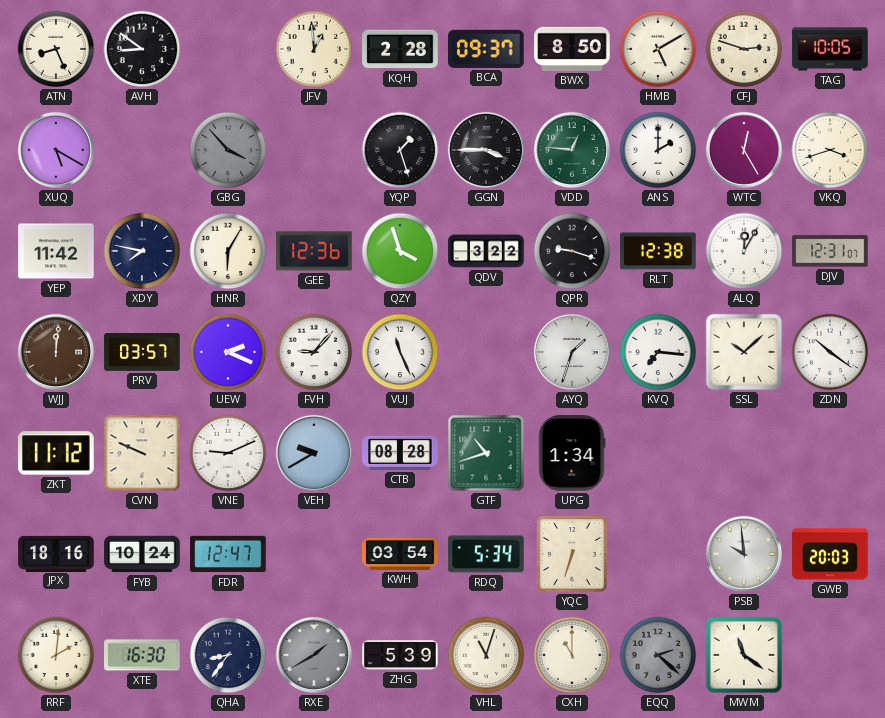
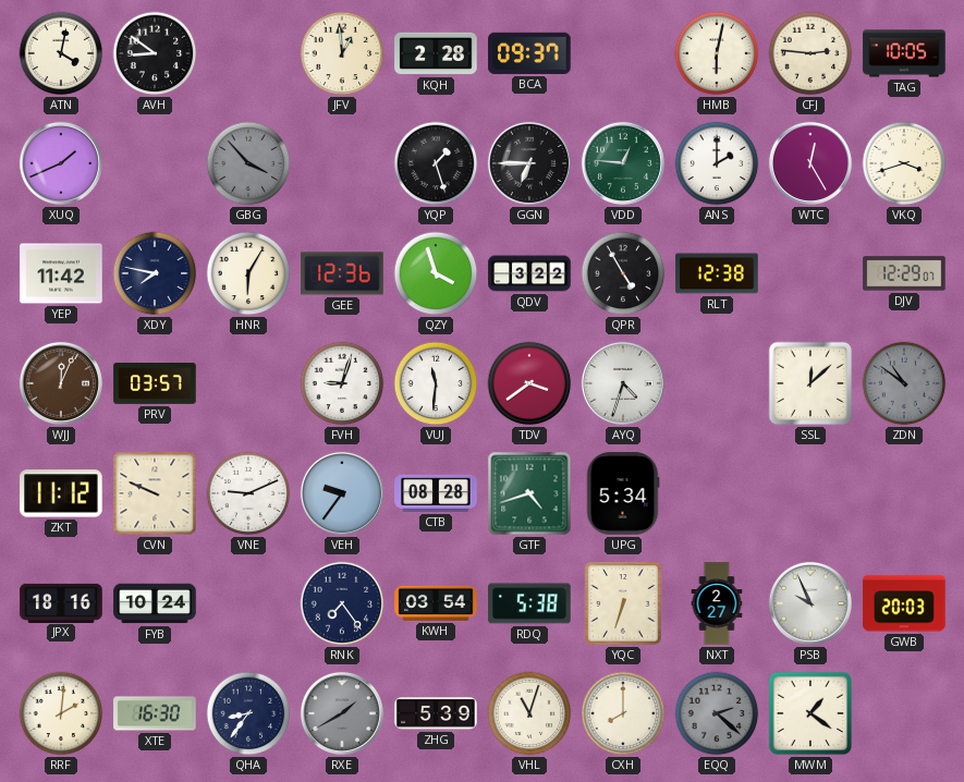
ATN: 8:26 -> 4:02 (61, 53)
BWX: 8:50 -> none (572, 49)
HMB: 5:10 -> 6:02 (717, 53)
CFJ: 2:48 -> 2:46 (810, 53)
XUQ: 5:20 -> 1:41 (61, 163)
GGN: 3:45 -> 6:45 (529, 163)
QPR: 9:18 -> 4:55 (623, 273)
ALQ: 12:05 -> none (744, 251)
DJV: 12:31 -> 12:29 (904, 273)
WJJ: 12:01 -> 12:04 (61, 383)
UEW: 2:19 -> none (228, 352)
FVH: 9:07 -> 9:03 (342, 383)
VUJ: 11:26 -> 11:31 (436, 383)
TDV: none -> 3:39 (529, 383)
AYQ: 1:33 -> 4:33 (623, 383)
KVQ: 7:16 -> none (658, 352)
SSL: 10:08 -> 12:08 (810, 383)
ZDN: 10:21 -> 10:51 (904, 383)
ZDN dial: white -> grey (904, 383)
VEH: 9:40 -> 9:36 (342, 493)
GTF: 10:42 -> 4:42 (529, 493)
UPG: 1:34 -> 5:34 (623, 493)
FDR: 12:47 -> none (228, 554)
RNK: none -> 7:24 (342, 603)
RDQ: 5:34 -> 5:38 (529, 603)
NXT: none -> 2:27 (717, 603)
PSB: 9:59 -> 9:56 (810, 603)
CXH: 11:00 -> 8:00 (623, 713)
MWM: 11:21 -> 1:21 (810, 713)
